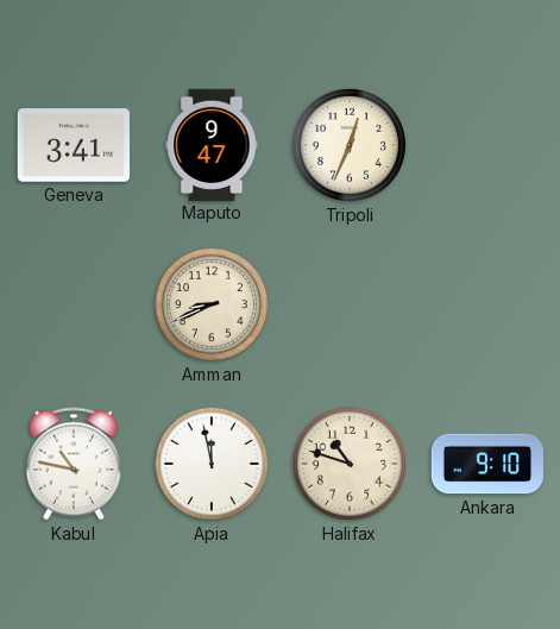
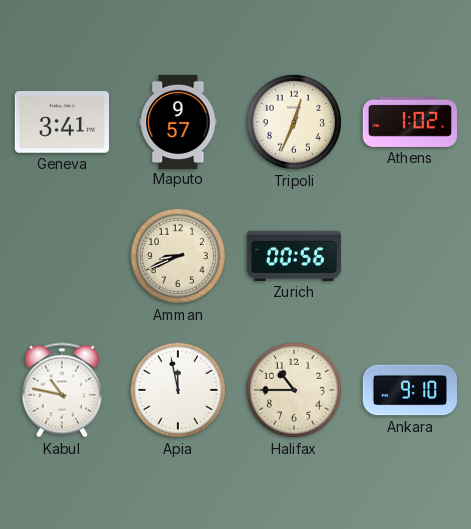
Maputo: 9:47 -> 9:57 (178, 121)
Athens: none -> 1:02 (409, 122)
Zurich: none -> 00:56 (294, 256)
Halifax: 10:48 -> 10:45 (294, 390)
